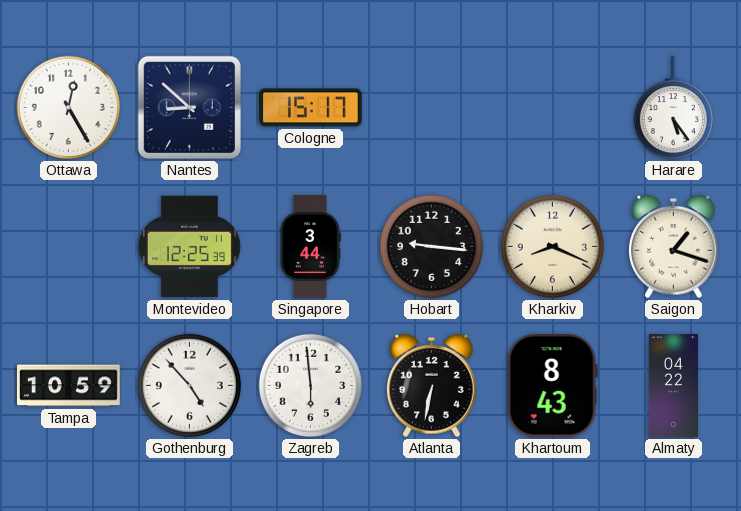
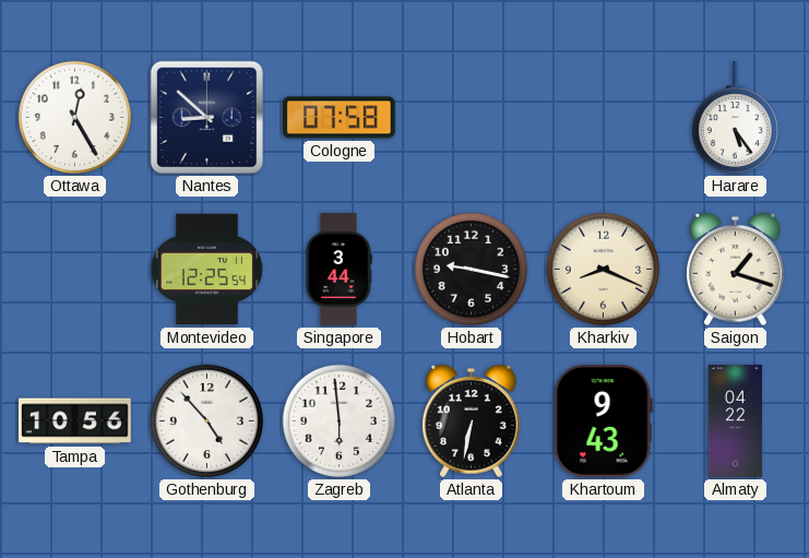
Cologne: 15:17 -> 07:58 (340, 118)
Montevideo: 12:25:39 -> 12:25:54 (206, 270)
Hobart: 9:16 -> 9:17 (471, 269)
Tampa: 10:59 -> 10:56 (75, 422)
Khartoum: 8:43 -> 9:43 (603, 420)
